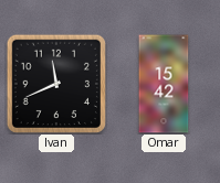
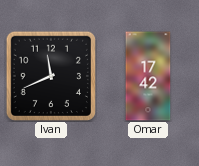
Omar: 15:42 -> 17:42 (148, 76)
